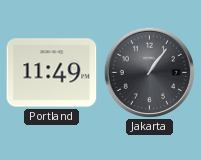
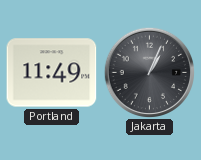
Jakarta: 1:06 -> 1:04 (149, 72)
